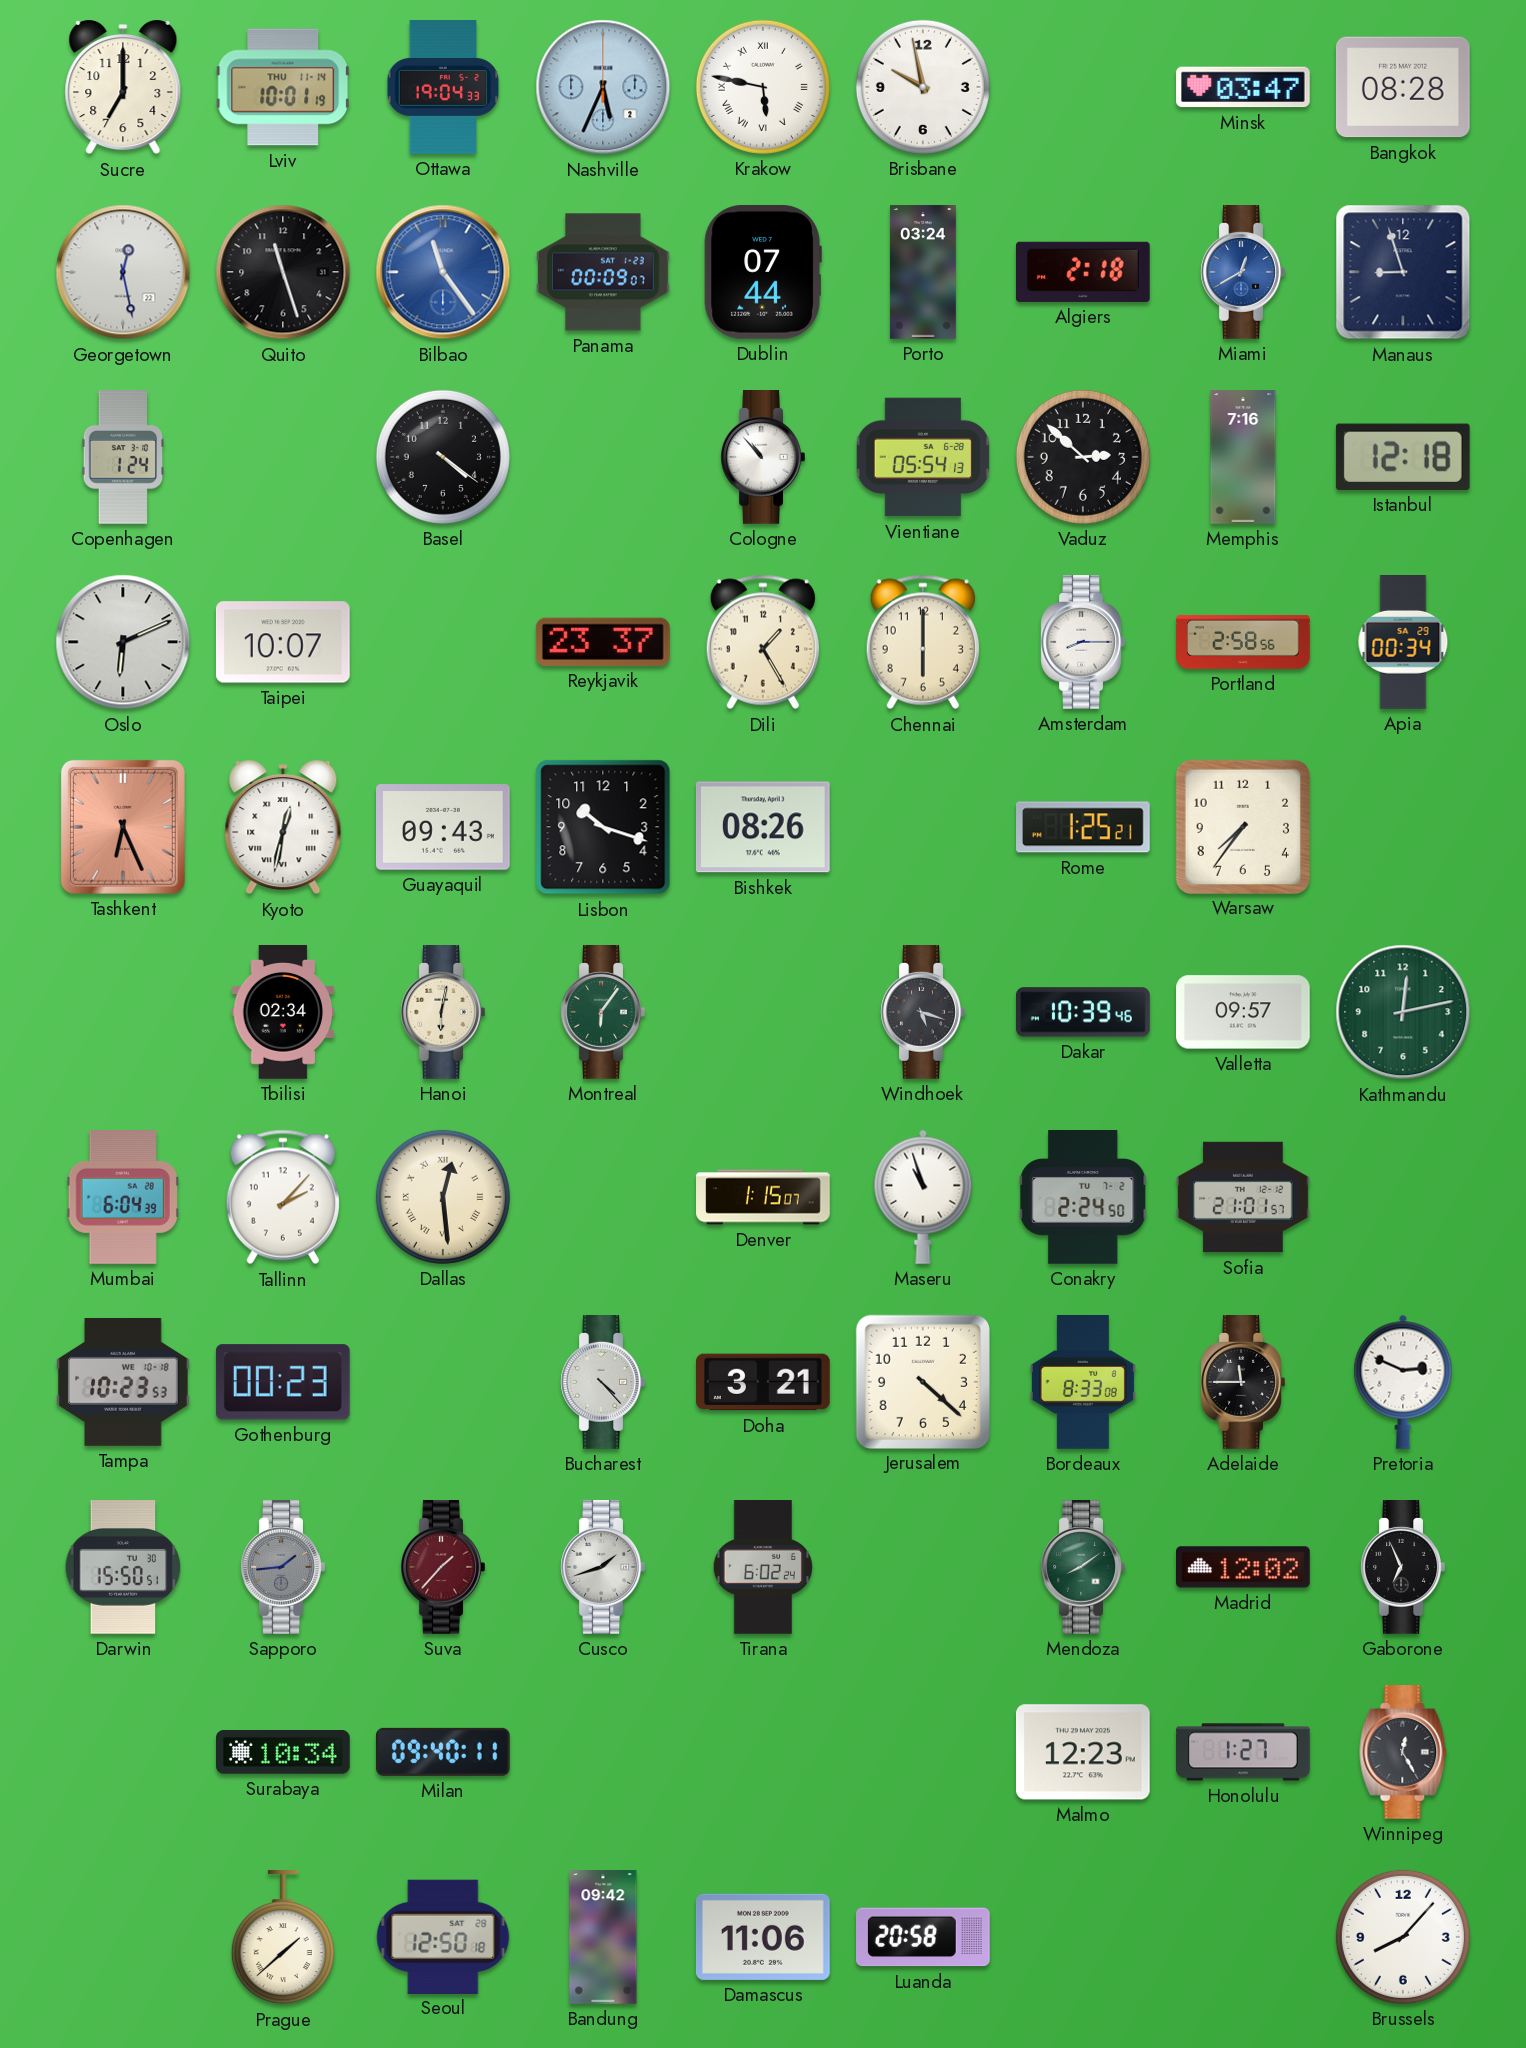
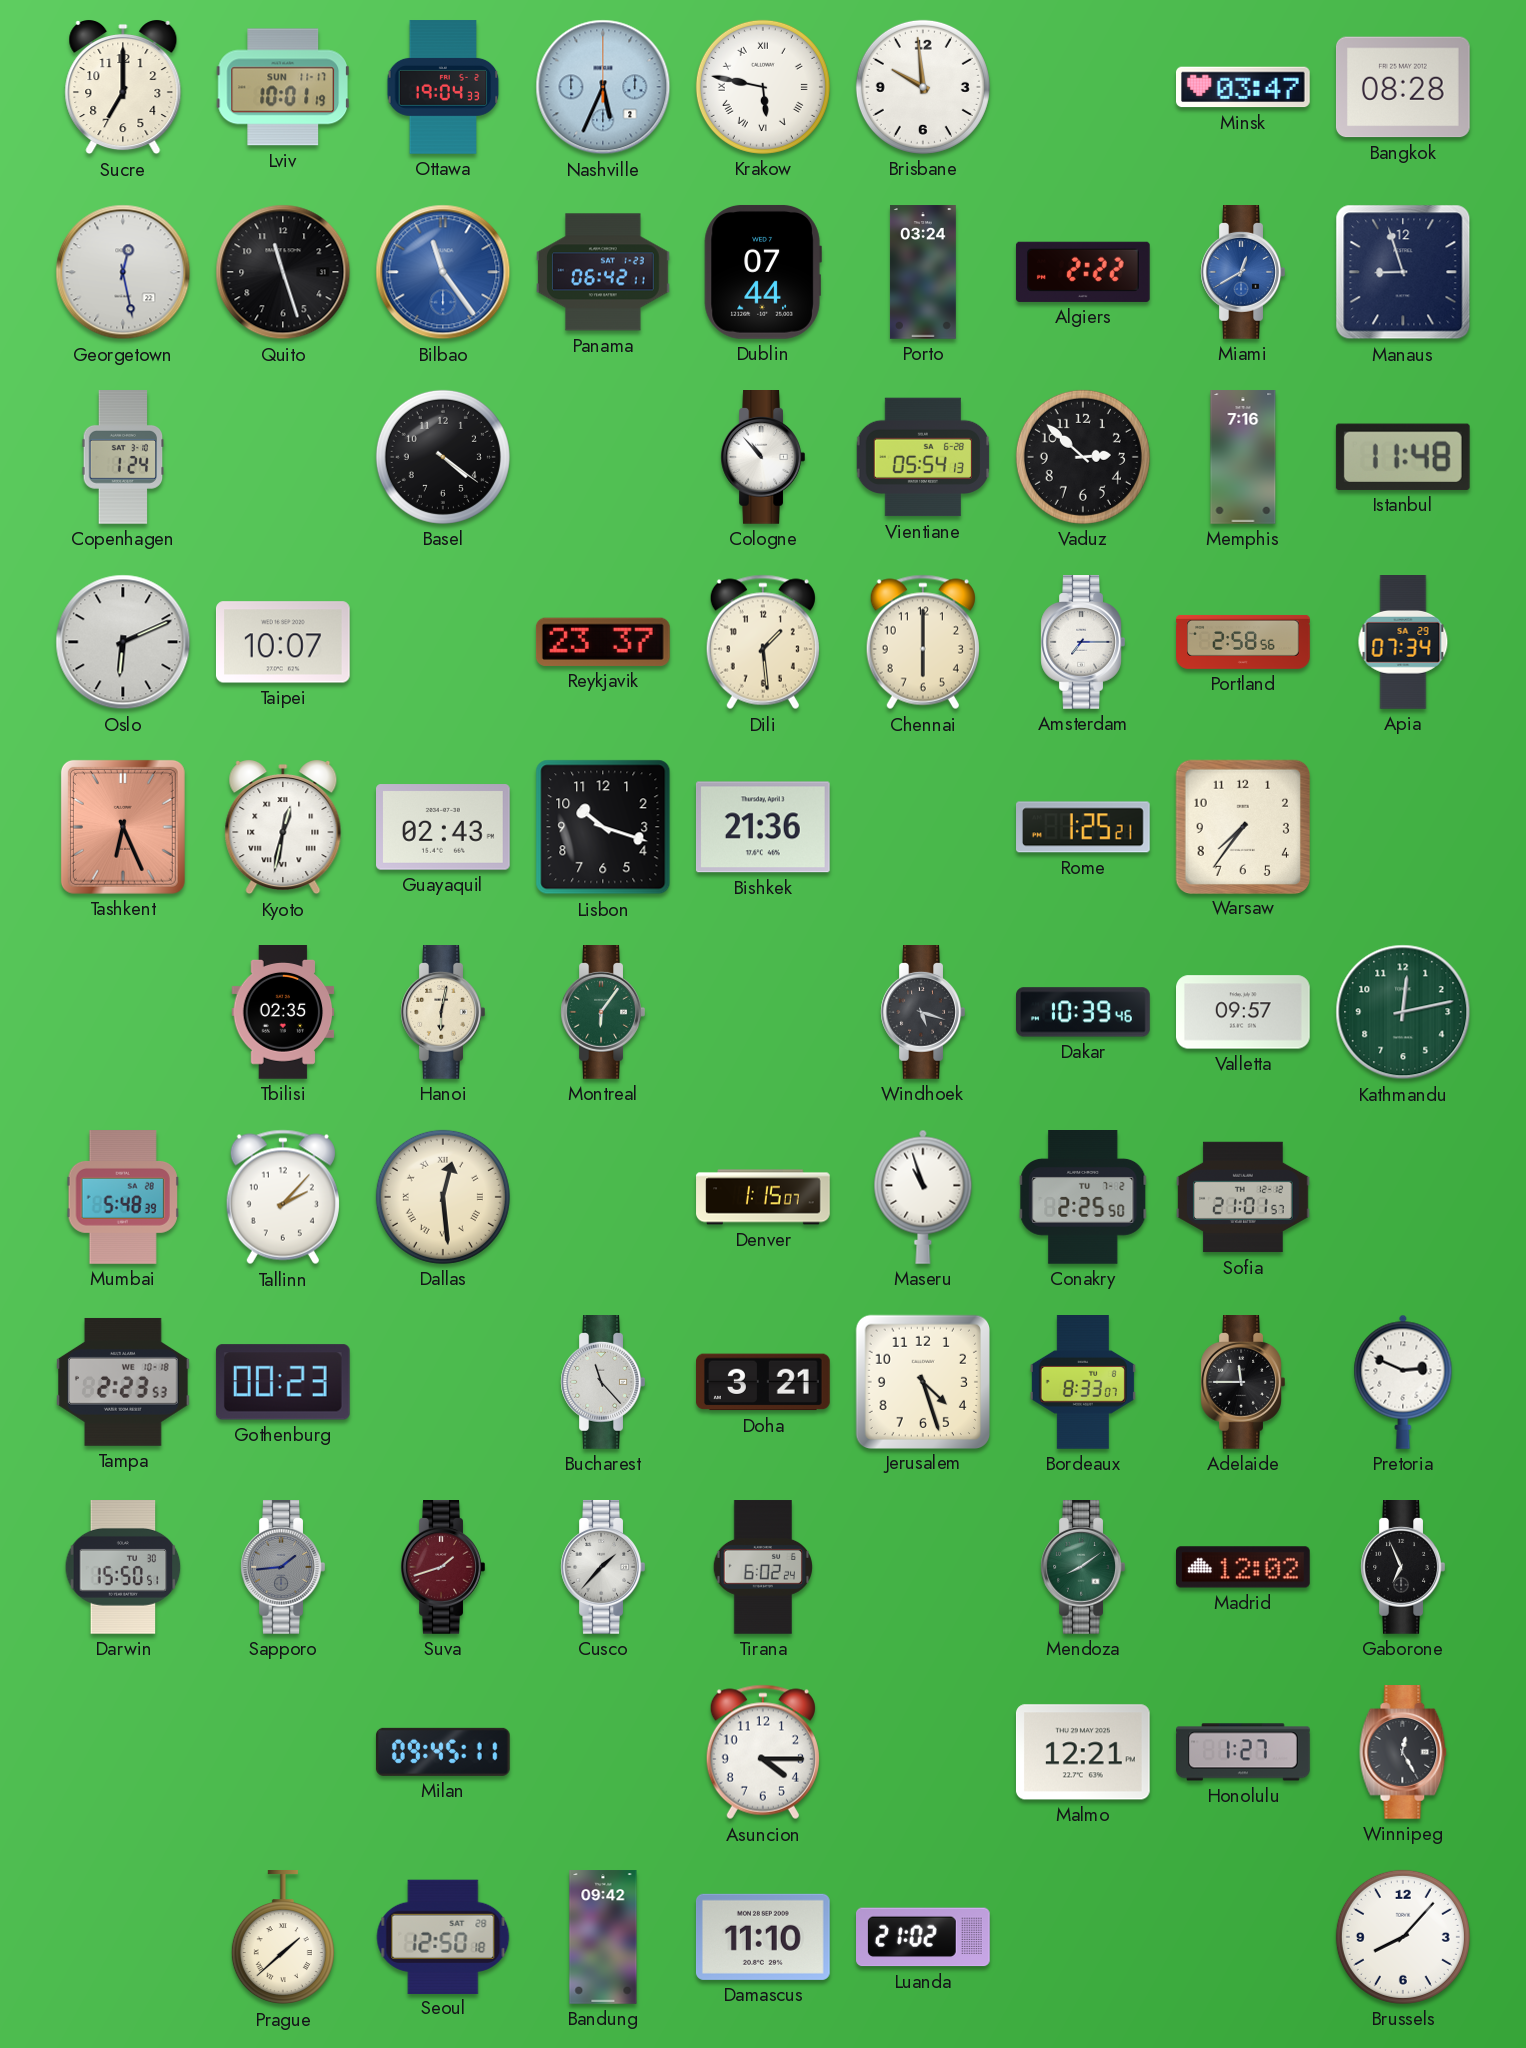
Lviv date: THU 11-14 -> SUN 11-17 (283, 87)
Brisbane: 9:58 -> 9:59 (923, 87)
Panama: 00:09 -> 06:42 (603, 272)
Algiers: 2:18 -> 2:22 (1083, 272)
Istanbul: 12:18 -> 11:48 (1403, 457)
Dili: 1:25 -> 1:29 (763, 642)
Amsterdam: 8:15 -> 7:15 (1083, 643)
Apia: 00:34 -> 07:34 (1403, 643)
Guayaquil: 09:43 -> 02:43 (444, 827)
Bishkek: 08:26 -> 21:36 (763, 827)
Tbilisi: 02:34 -> 02:35 (283, 1013)
Mumbai: 6:04 -> 5:48 (123, 1197)
Conakry: 2:24 -> 2:25 (1083, 1198)
Tampa: 10:23 -> 2:23 (124, 1382)
Bucharest: 4:23 -> 11:23 (603, 1383)
Jerusalem: 4:22 -> 4:27 (922, 1381)
Bordeaux: 8:33:08 -> 8:33:07 (1083, 1383)
Suva: 1:37 -> 1:42 (443, 1568)
Cusco: 1:42 -> 1:37 (603, 1568)
Surabaya: 10:34 -> none (284, 1753)
Milan: 09:40 -> 09:45 (443, 1752)
Asuncion: none -> 4:15 (763, 1752)
Malmo: 12:23 -> 12:21 (1083, 1752)
Damascus: 11:06 -> 11:10 (763, 1937)
Luanda: 20:58 -> 21:02 (924, 1937)
